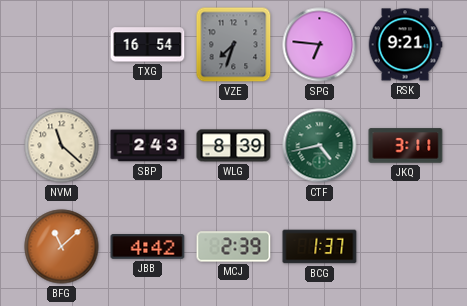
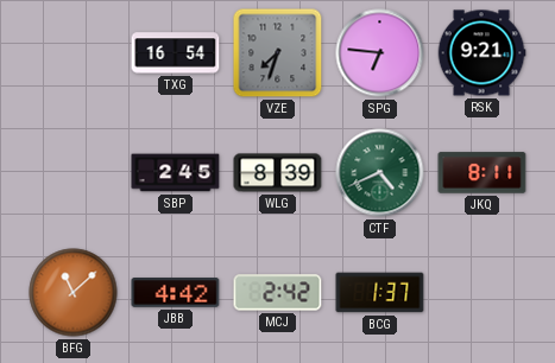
NVM: 11:22 -> none (62, 146)
SBP: 2:43 -> 2:45 (176, 173)
CTF: 4:43 -> 4:41 (380, 173)
JKQ: 3:11 -> 8:11 (483, 173)
MCJ: 2:39 -> 2:42 (278, 293)
